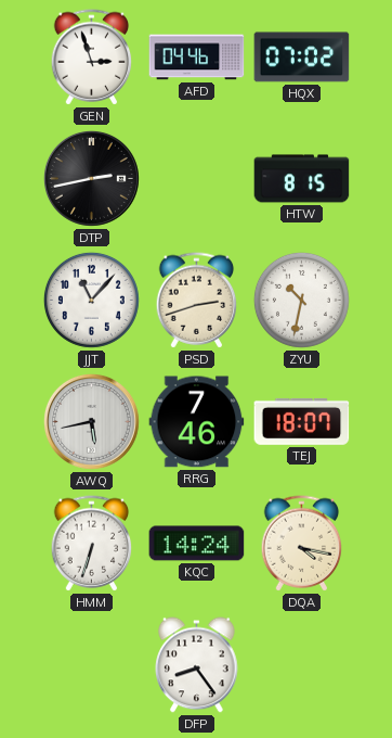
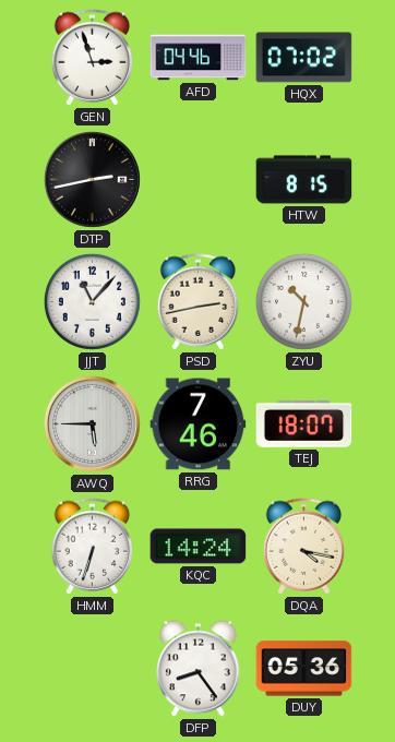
PSD: 2:42 -> 2:43 (199, 302)
AWQ: 5:43 -> 5:45 (92, 423)
DUY: none -> 05:36 (304, 669)
